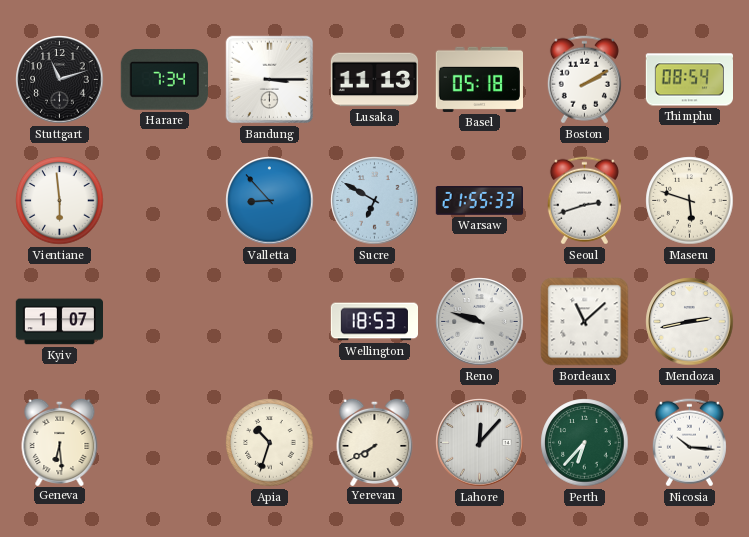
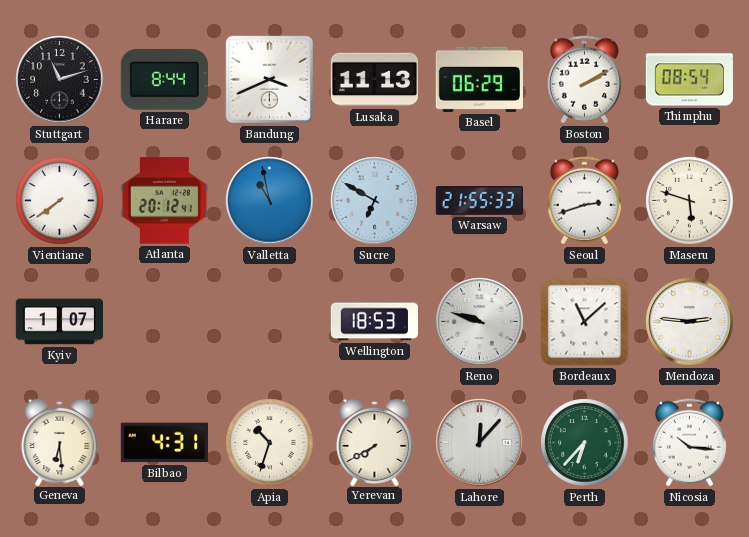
Harare: 7:34 -> 8:44 (164, 80)
Bandung: 3:15 -> 3:41 (270, 80)
Basel: 05:18 -> 06:29 (479, 79)
Vientiane: 5:59 -> 7:39 (60, 201)
Atlanta: none -> 20:12 (164, 201)
Valletta: 8:53 -> 10:58 (270, 201)
Mendoza: 2:43 -> 2:46 (690, 322)
Bilbao: none -> 4:31 (164, 443)
